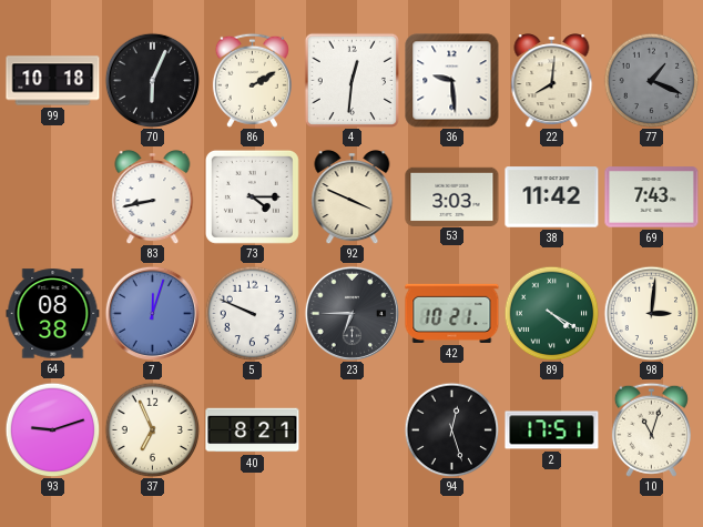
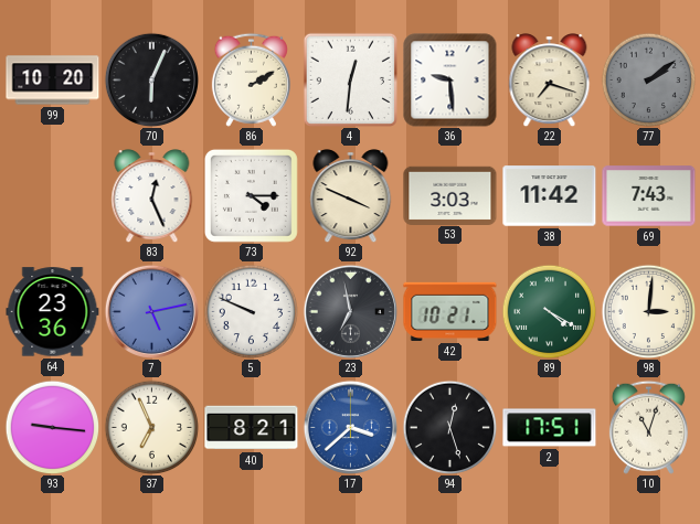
99: 10:18 -> 10:20 (53, 81)
22: 8:01 -> 7:18 (550, 81)
77: 1:19 -> 2:09 (648, 79)
83: 8:43 -> 12:26 (152, 196)
64: 08:38 -> 23:36 (53, 312)
7: 12:03 -> 5:13 (151, 311)
23: 6:45 -> 6:58 (350, 311)
93: 9:12 -> 9:16 (52, 427)
17: none -> 3:38 (350, 427)
